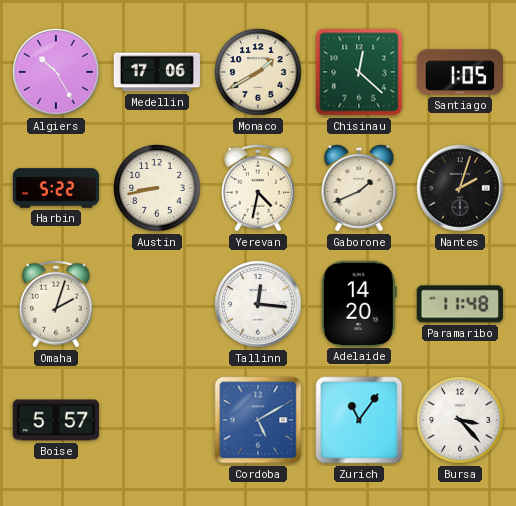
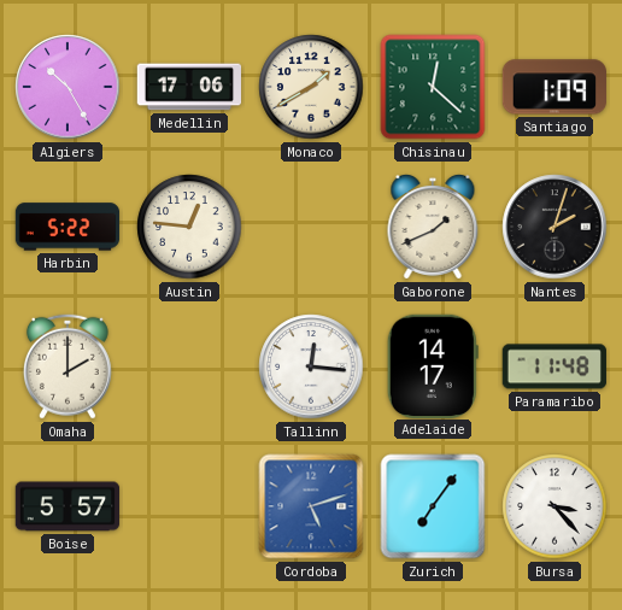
Santiago: 1:05 -> 1:09 (553, 87)
Austin: 8:43 -> 12:46 (189, 227)
Yerevan: 4:32 -> none (258, 188)
Omaha: 2:03 -> 2:00 (68, 366)
Adelaide: 14:20 -> 14:17 (433, 365)
Cordoba: 5:10 -> 5:12 (311, 506)
Zurich: 11:06 -> 7:06 (433, 506)
